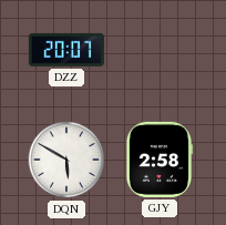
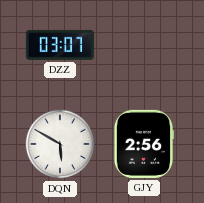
DZZ: 20:07 -> 03:07 (60, 45)
GJY: 2:58 -> 2:56 (144, 144)
